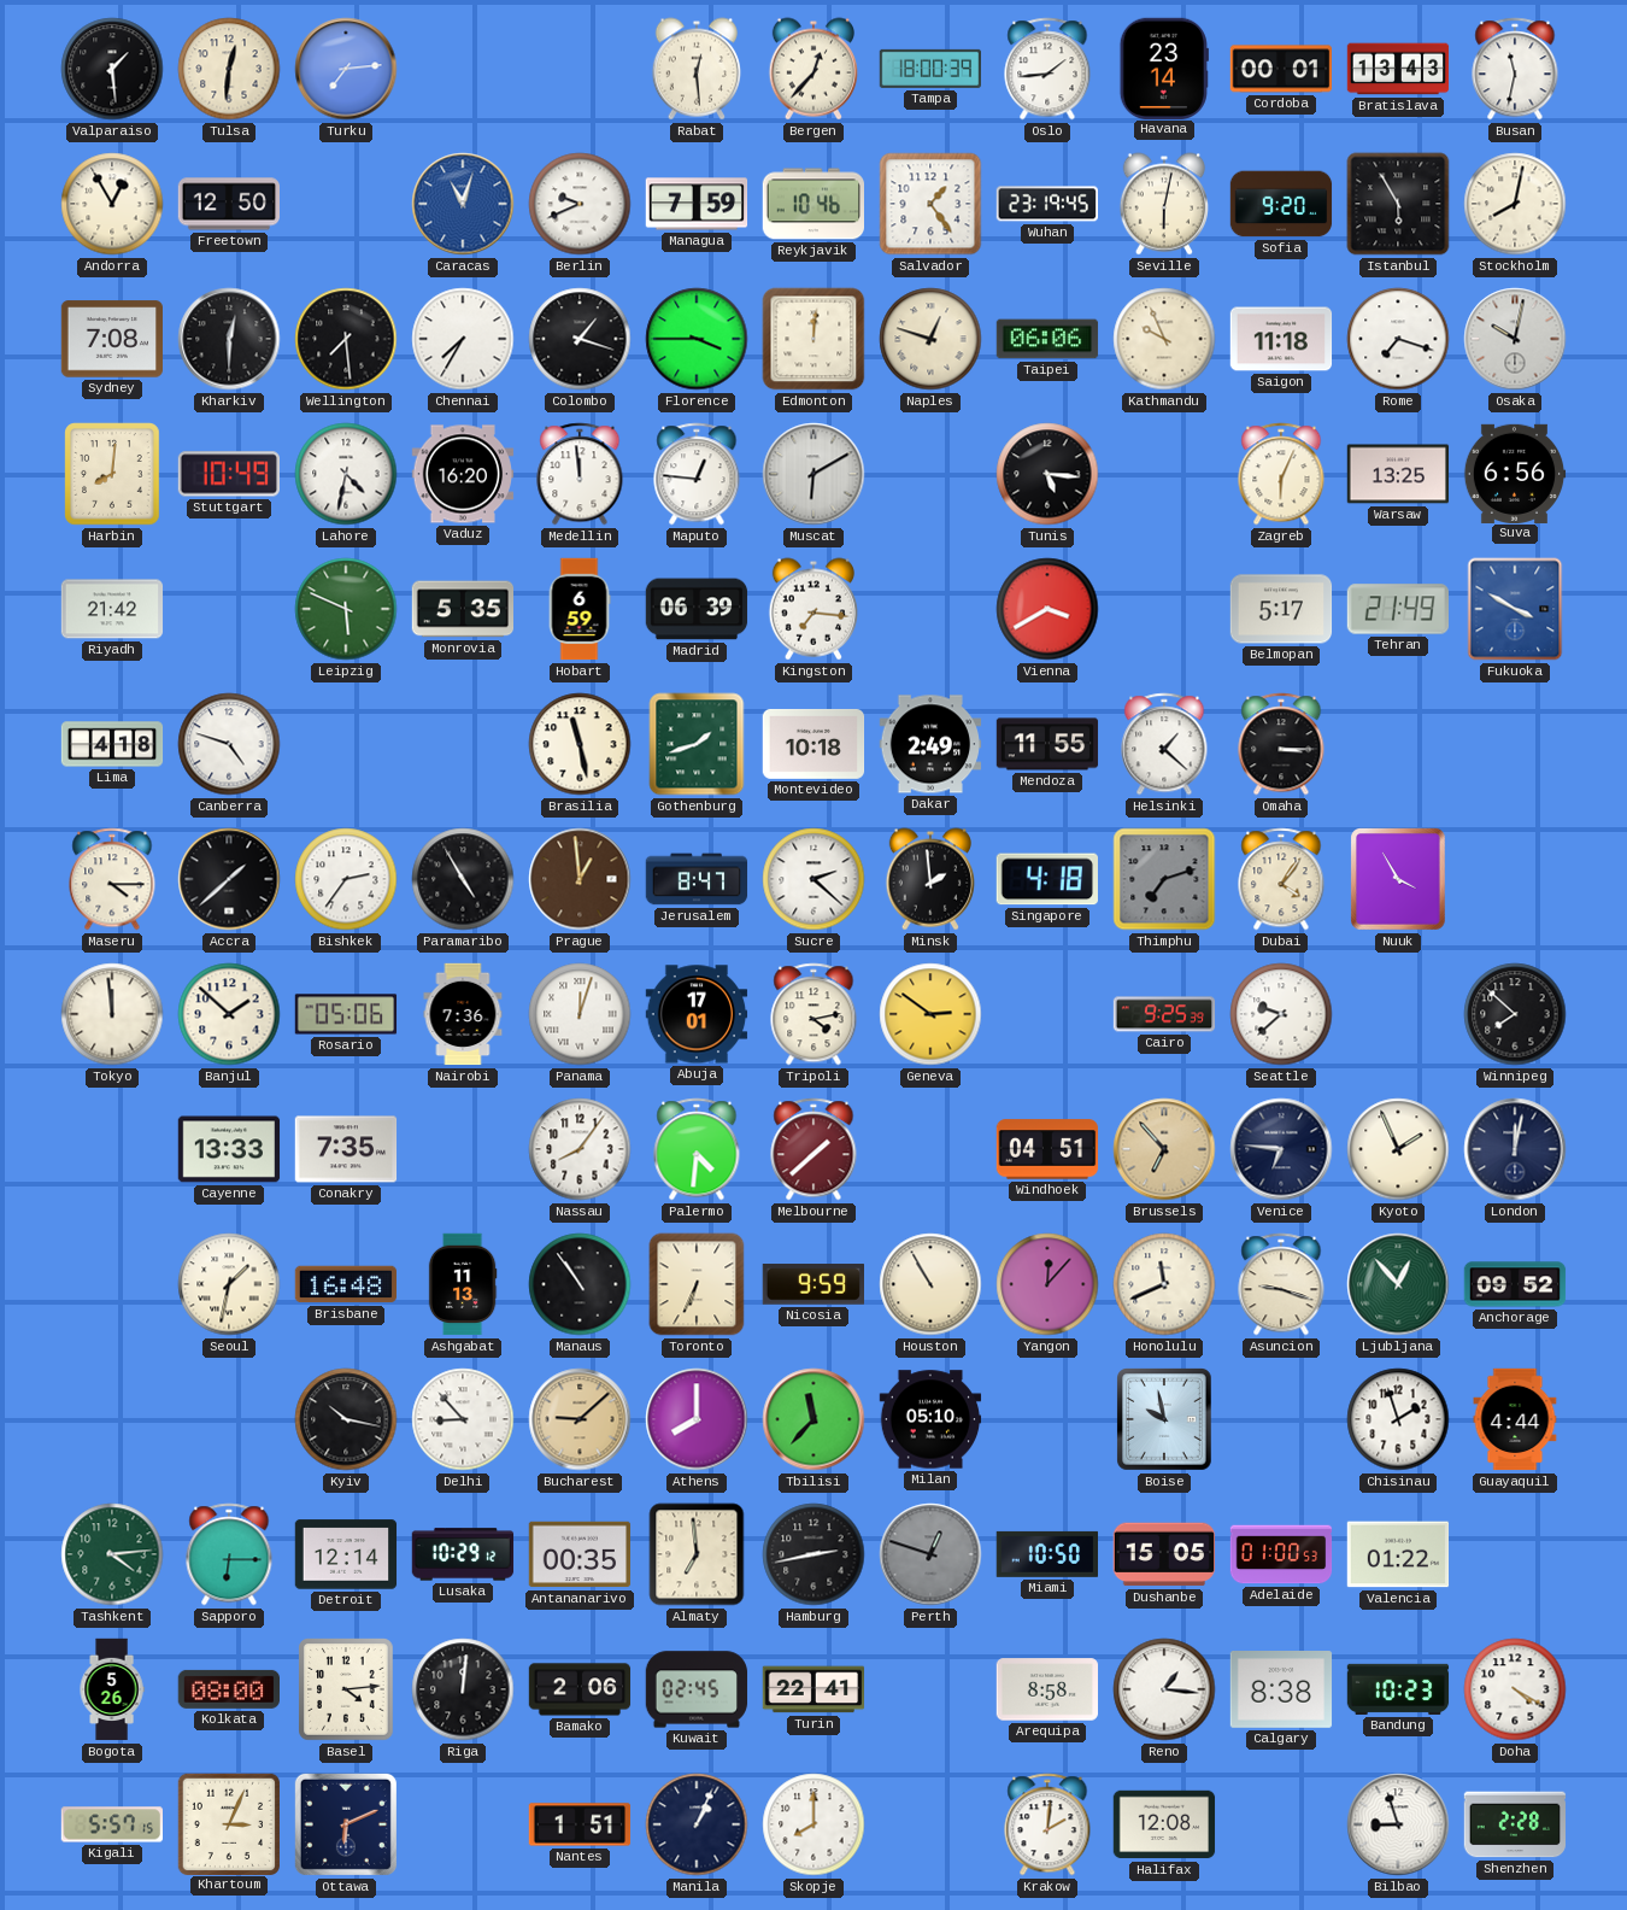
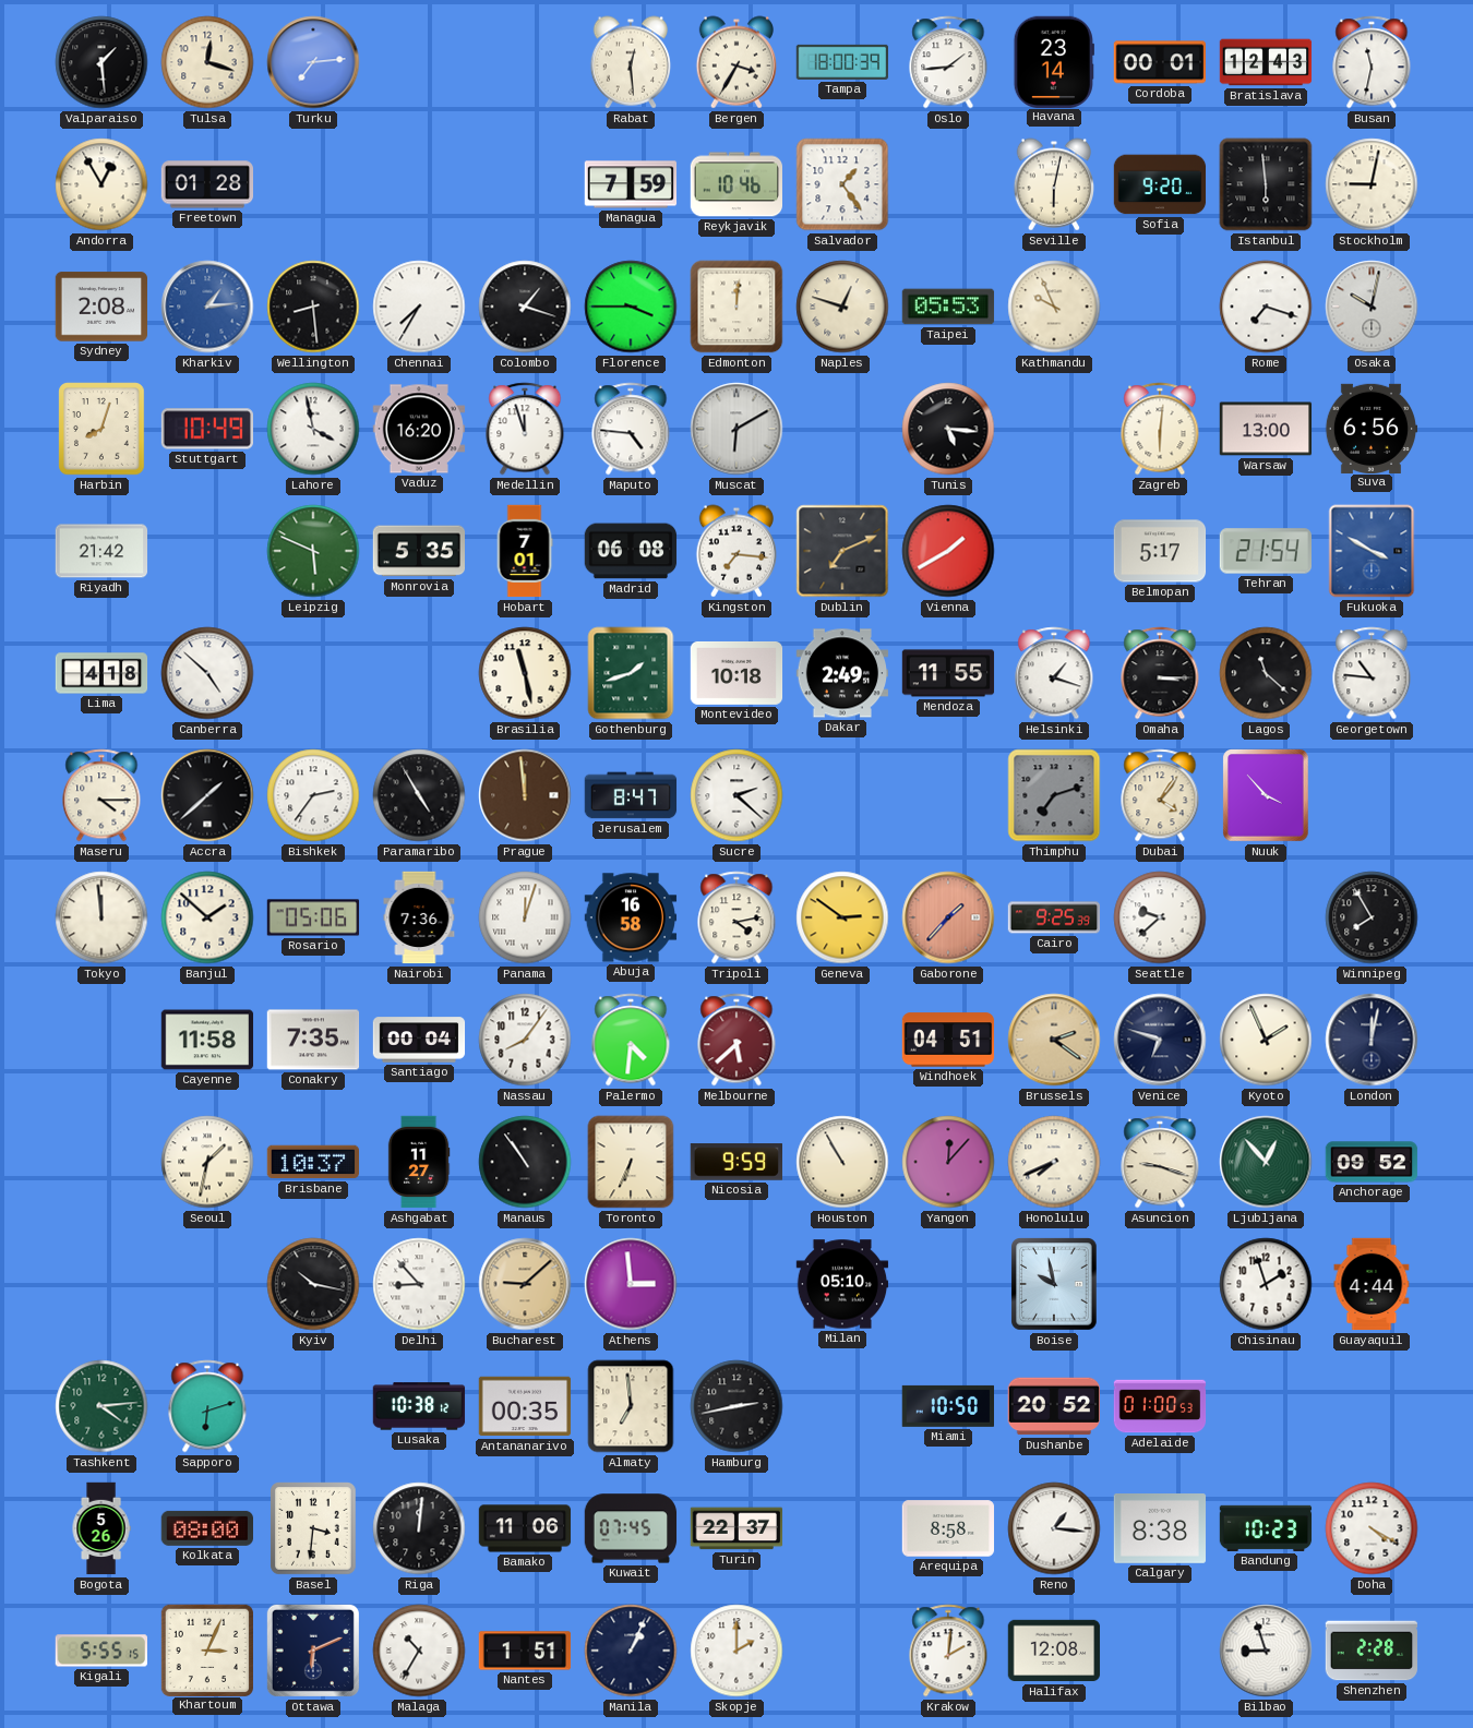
Tulsa: 12:31 -> 12:18 (207, 62)
Bergen: 12:37 -> 3:35 (735, 62)
Bratislava: 13:43 -> 12:43 (1266, 62)
Freetown: 12:50 -> 01:28 (207, 184)
Caracas: 11:03 -> none (463, 204)
Berlin: 9:41 -> none (580, 204)
Wuhan: 23:19 -> none (1046, 204)
Istanbul: 5:55 -> 5:59 (1266, 184)
Stockholm: 8:02 -> 9:02 (1372, 184)
Sydney: 7:08 -> 2:08 (100, 307)
Kharkiv: 12:30 -> 1:14 (207, 307)
Kharkiv dial: black -> blue (207, 307)
Wellington: 7:29 -> 8:29 (313, 307)
Taipei: 06:06 -> 05:53 (948, 307)
Saigon: 11:18 -> none (1281, 339)
Harbin: 8:01 -> 8:03 (101, 429)
Lahore: 4:32 -> 3:58 (313, 429)
Medellin: 11:59 -> 11:57 (525, 429)
Maputo: 12:46 -> 4:46 (631, 429)
Zagreb: 6:04 -> 6:01 (1160, 429)
Warsaw: 13:25 -> 13:00 (1266, 429)
Hobart: 6:59 -> 7:01 (525, 551)
Madrid: 06:39 -> 06:08 (631, 551)
Dublin: none -> 7:11 (842, 551)
Vienna: 3:40 -> 1:40 (948, 551)
Tehran: 21:49 -> 21:54 (1266, 551)
Canberra: 4:48 -> 4:52 (207, 673)
Helsinki: 1:22 -> 1:18 (1054, 673)
Lagos: none -> 11:22 (1266, 673)
Georgetown: none -> 10:46 (1372, 673)
Prague: 12:59 -> 11:59 (525, 795)
Minsk: 1:59 -> none (929, 879)
Singapore: 4:18 -> none (1047, 879)
Nuuk: 3:55 -> 3:53 (1267, 795)
Abuja: 17:01 -> 16:58 (631, 917)
Gaborone: none -> 1:37 (948, 917)
Winnipeg: 7:52 -> 7:55 (1372, 917)
Cayenne: 13:33 -> 11:58 (207, 1040)
Santiago: none -> 00:04 (419, 1040)
Melbourne: 1:38 -> 5:38 (736, 1040)
Brussels: 6:53 -> 2:21 (1054, 1040)
Venice: 6:46 -> 6:48 (1160, 1040)
Brisbane: 16:48 -> 10:37 (312, 1162)
Ashgabat: 11:13 -> 11:27 (419, 1162)
Honolulu: 11:41 -> 7:41 (1054, 1162)
Athens: 8:00 -> 2:59 (631, 1284)
Tbilisi: 11:37 -> none (813, 1419)
Sapporo: 6:15 -> 6:12 (207, 1406)
Detroit: 12:14 -> none (346, 1554)
Lusaka: 10:29 -> 10:38 (419, 1406)
Perth: 12:48 -> none (930, 1554)
Dushanbe: 15:05 -> 20:52 (1053, 1406)
Valencia: 01:22 -> none (1398, 1554)
Basel: 4:14 -> 3:31 (313, 1528)
Bamako: 2:06 -> 11:06 (525, 1528)
Kuwait: 02:45 -> 07:45 (631, 1528)
Turin: 22:41 -> 22:37 (736, 1528)
Kigali: 5:57 -> 5:55 (100, 1651)
Malaga: none -> 10:35 (419, 1651)
Skopje: 8:00 -> 2:00 (736, 1651)
